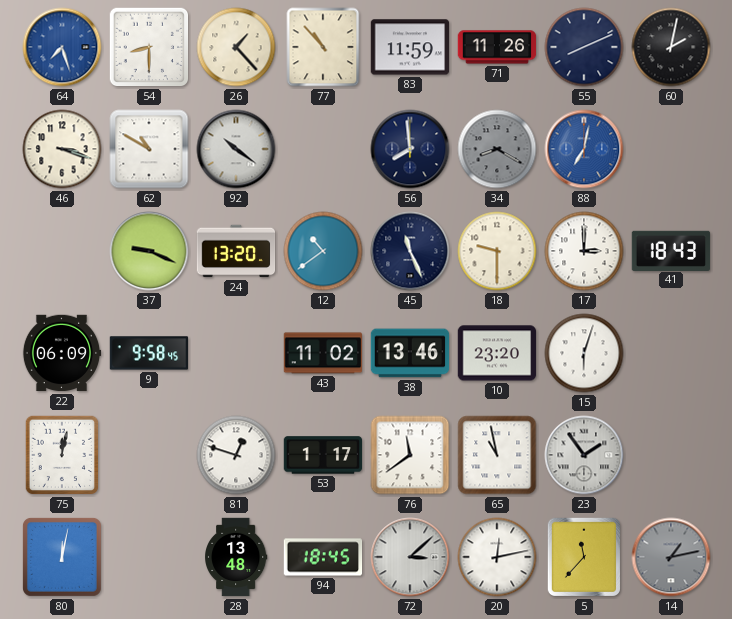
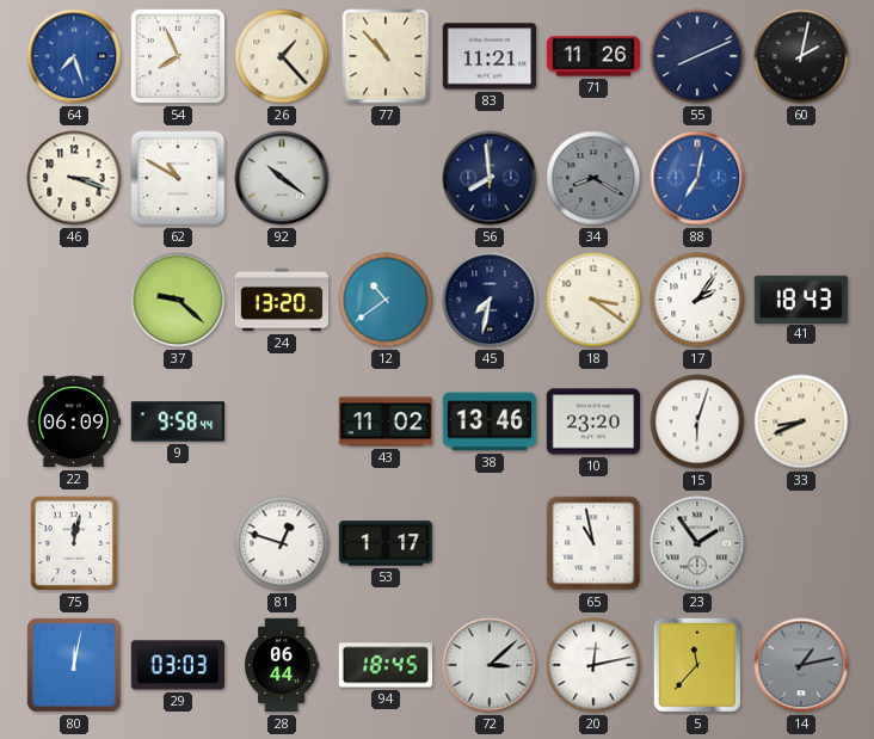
54: 8:30 -> 7:56 (178, 56)
83: 11:59 -> 11:21 (490, 56)
37: 9:19 -> 9:22 (178, 300)
45: 11:26 -> 7:32 (490, 300)
18: 9:30 -> 3:21 (593, 300)
17: 3:00 -> 2:06 (697, 300)
9: 9:58:45 -> 9:58:44 (178, 421)
33: none -> 8:41 (801, 421)
76: 11:39 -> none (410, 455)
29: none -> 03:03 (178, 665)
28: 13:48 -> 06:44 (282, 665)
